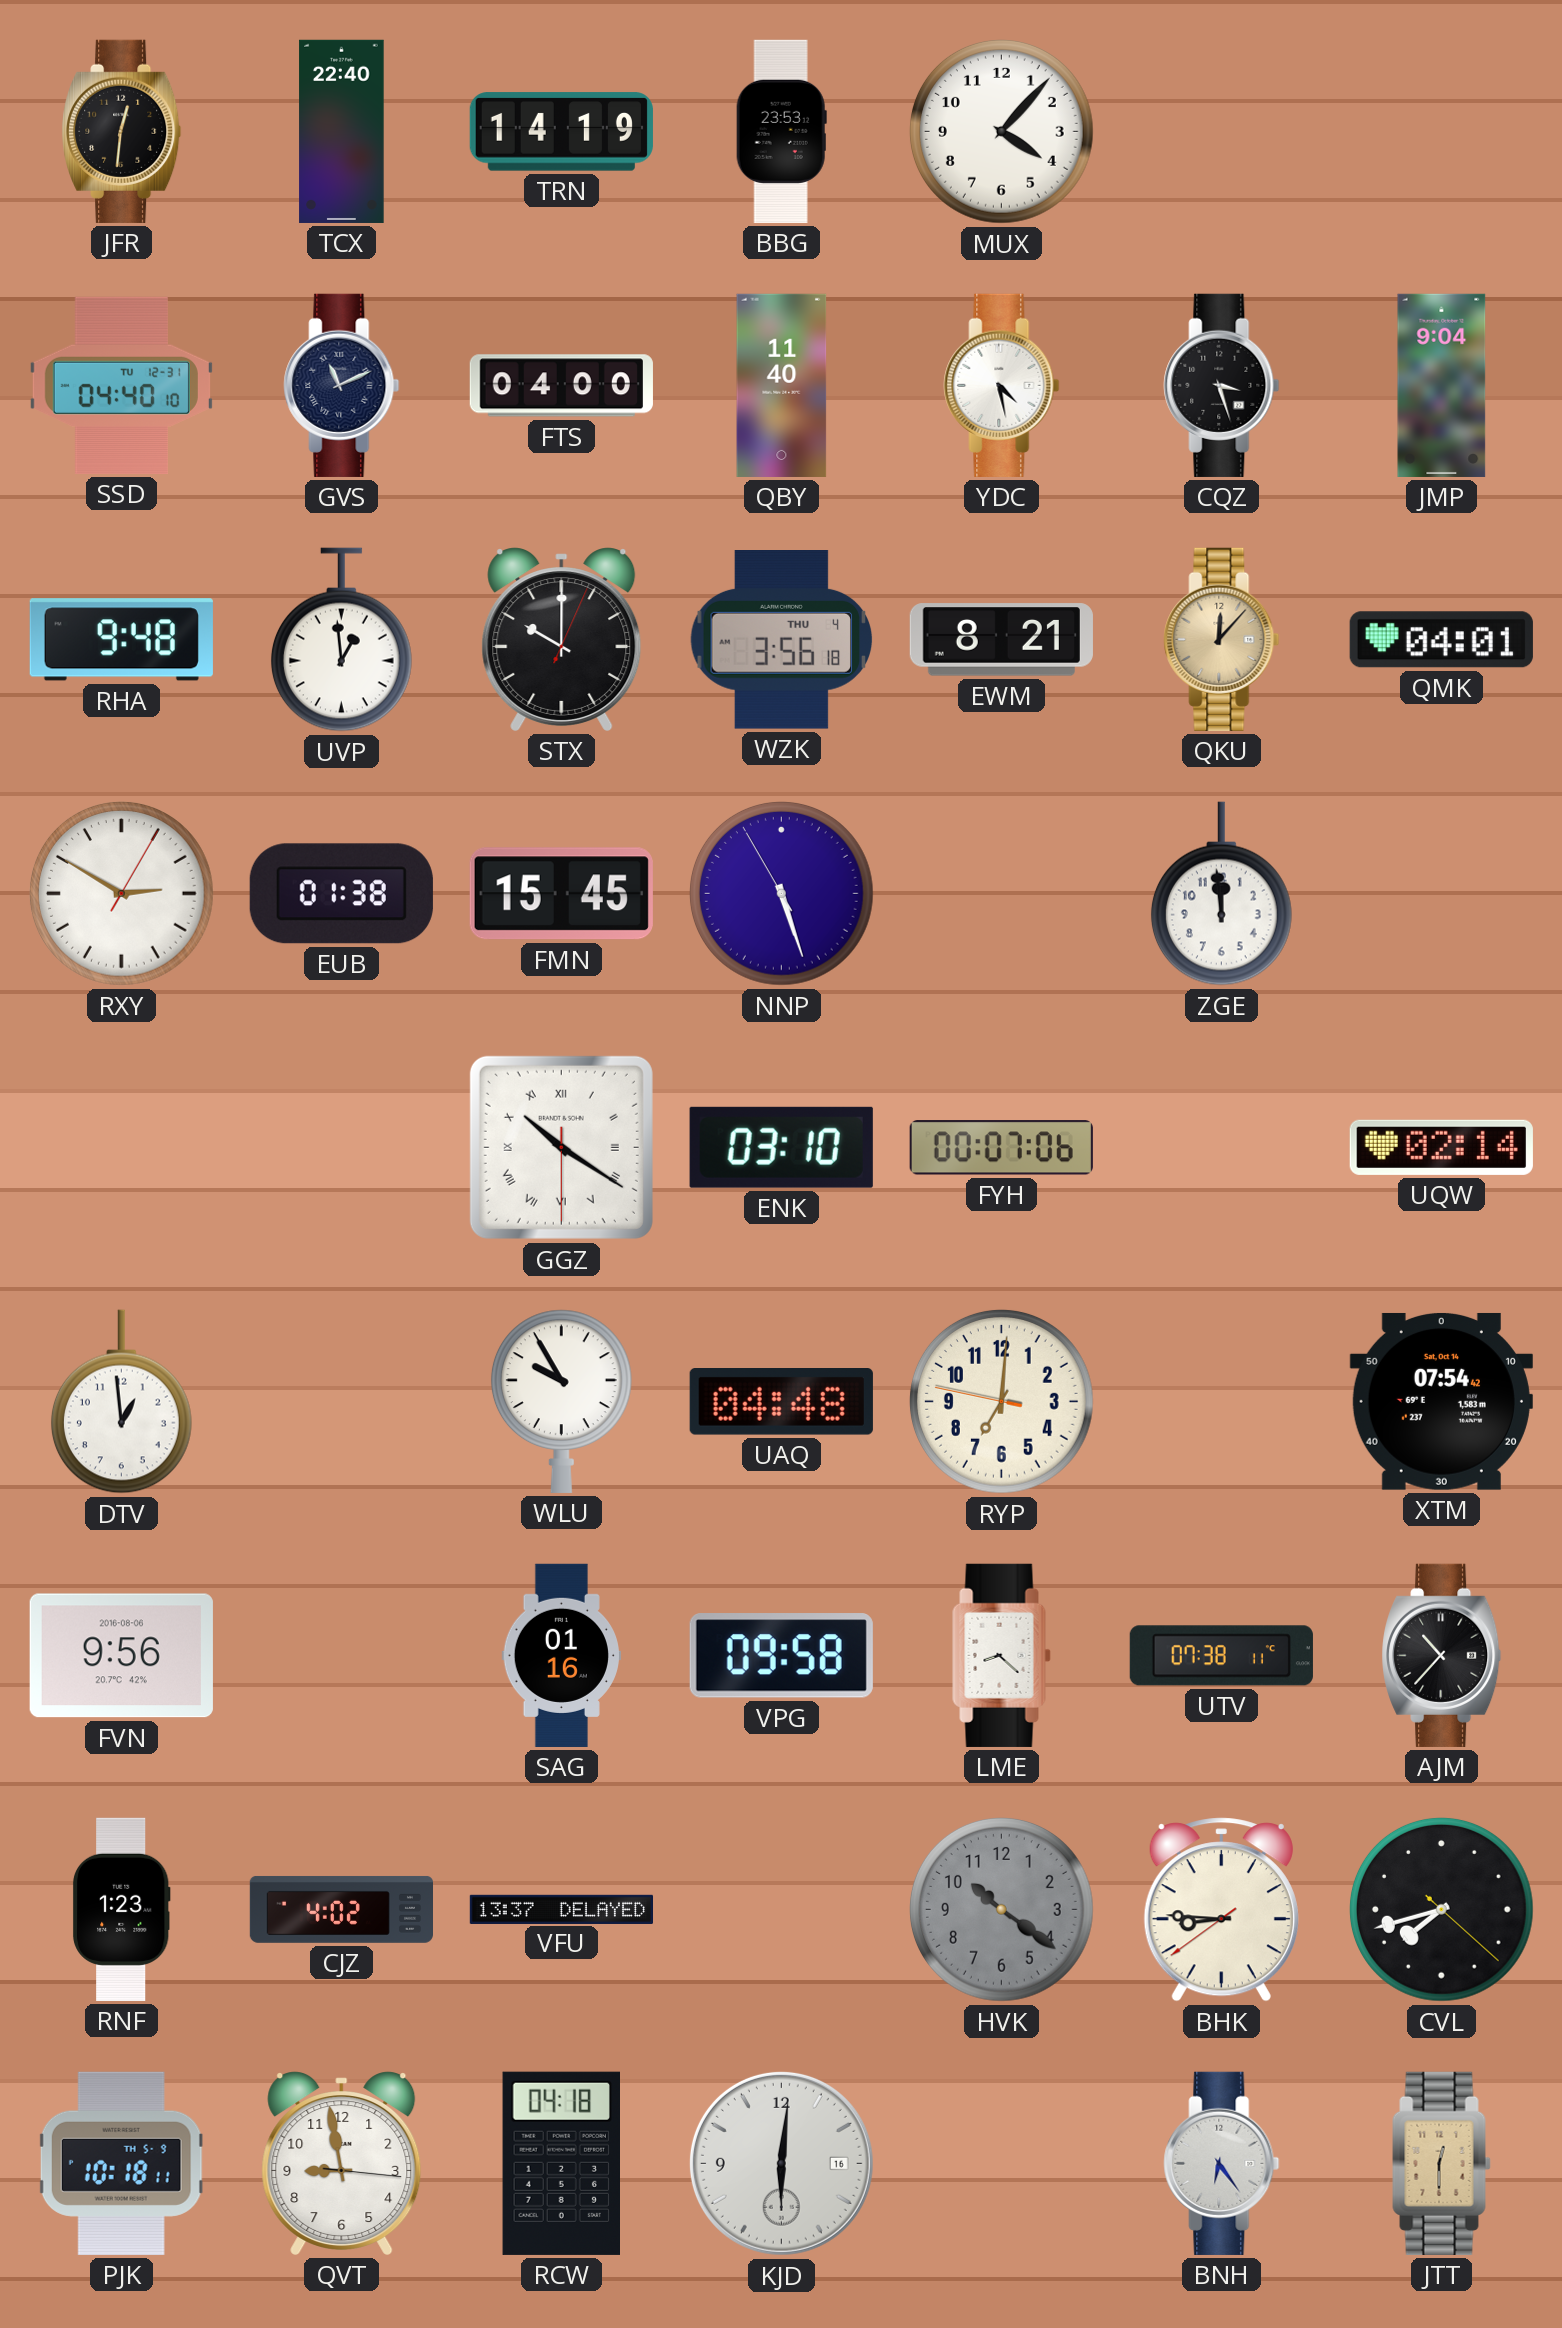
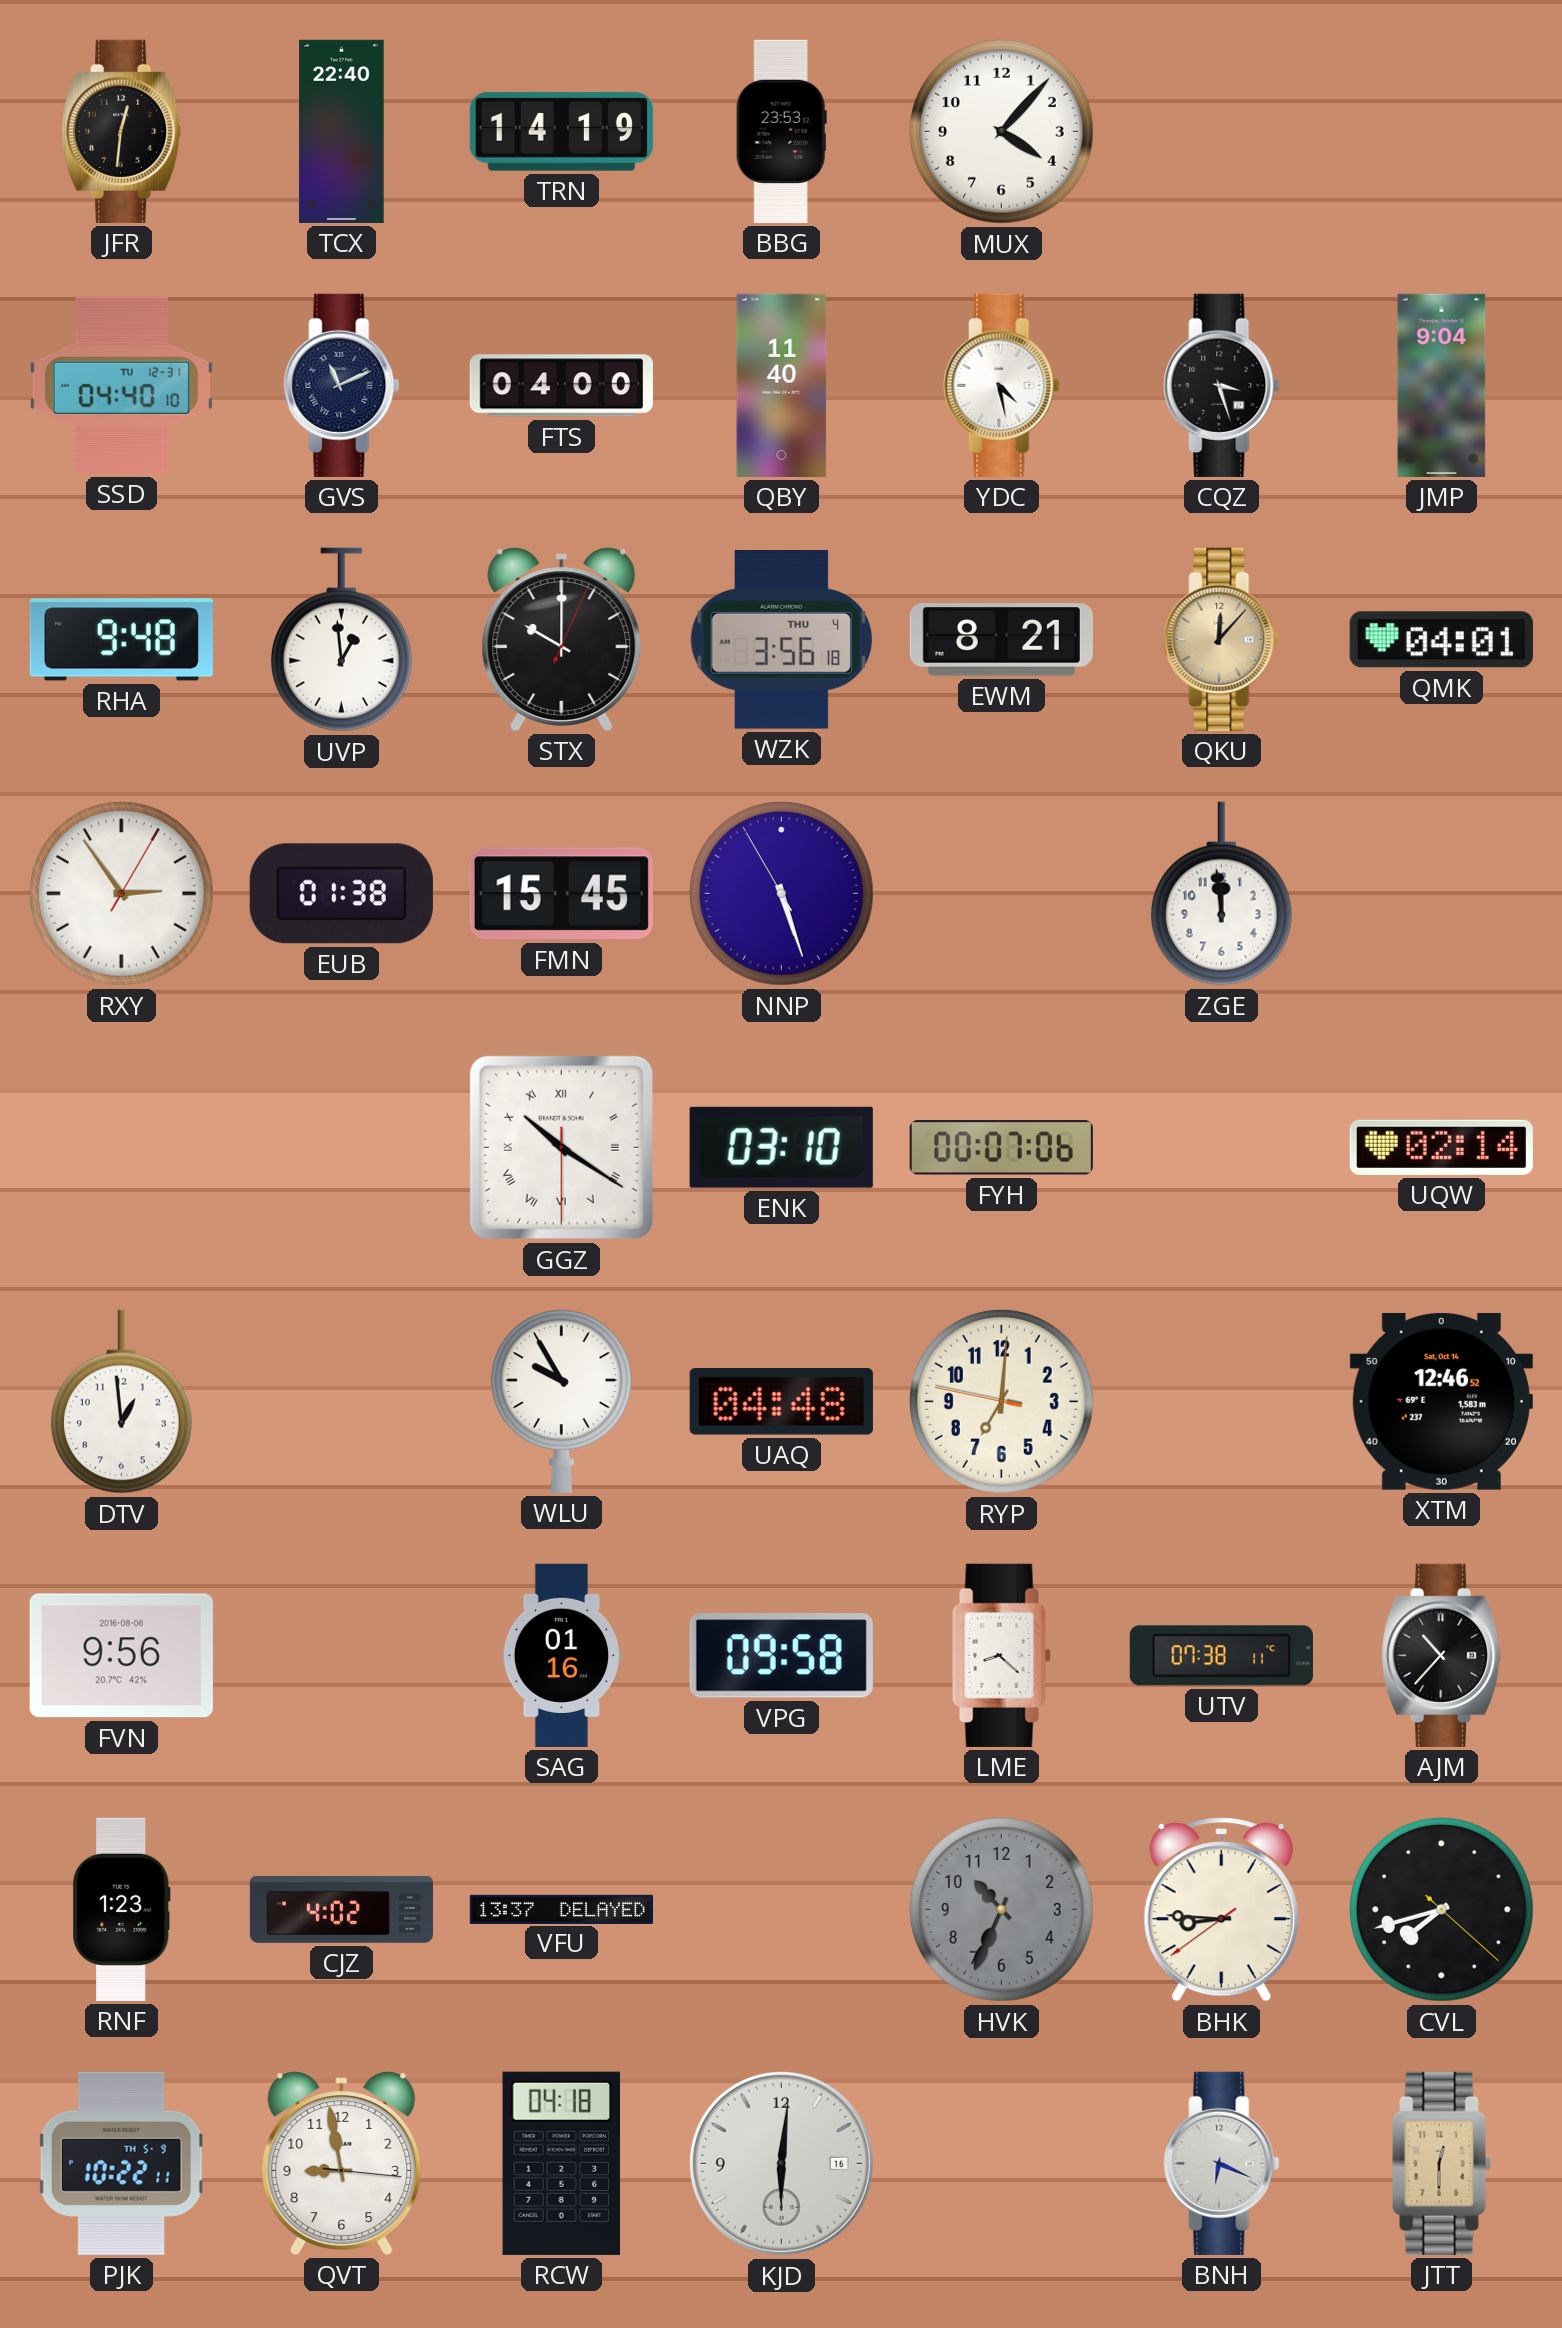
RXY: 2:50 -> 2:54 (122, 894)
XTM: 07:54 -> 12:46 (1441, 1401)
HVK: 10:21 -> 10:34 (1002, 1910)
PJK: 10:18 -> 10:22 (121, 2163)
BNH: 6:24 -> 6:19 (1222, 2163)
